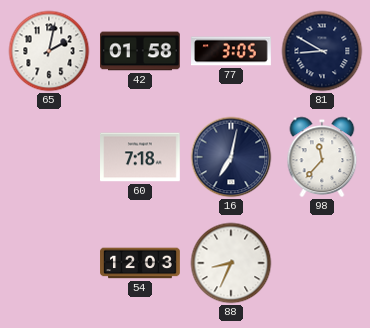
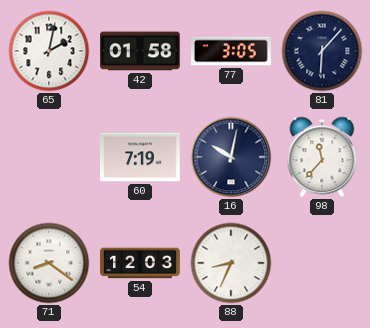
81: 8:50 -> 6:07 (322, 51)
60: 7:18 -> 7:19 (141, 157)
16: 7:02 -> 10:02 (231, 157)
71: none -> 8:21 (49, 263)
